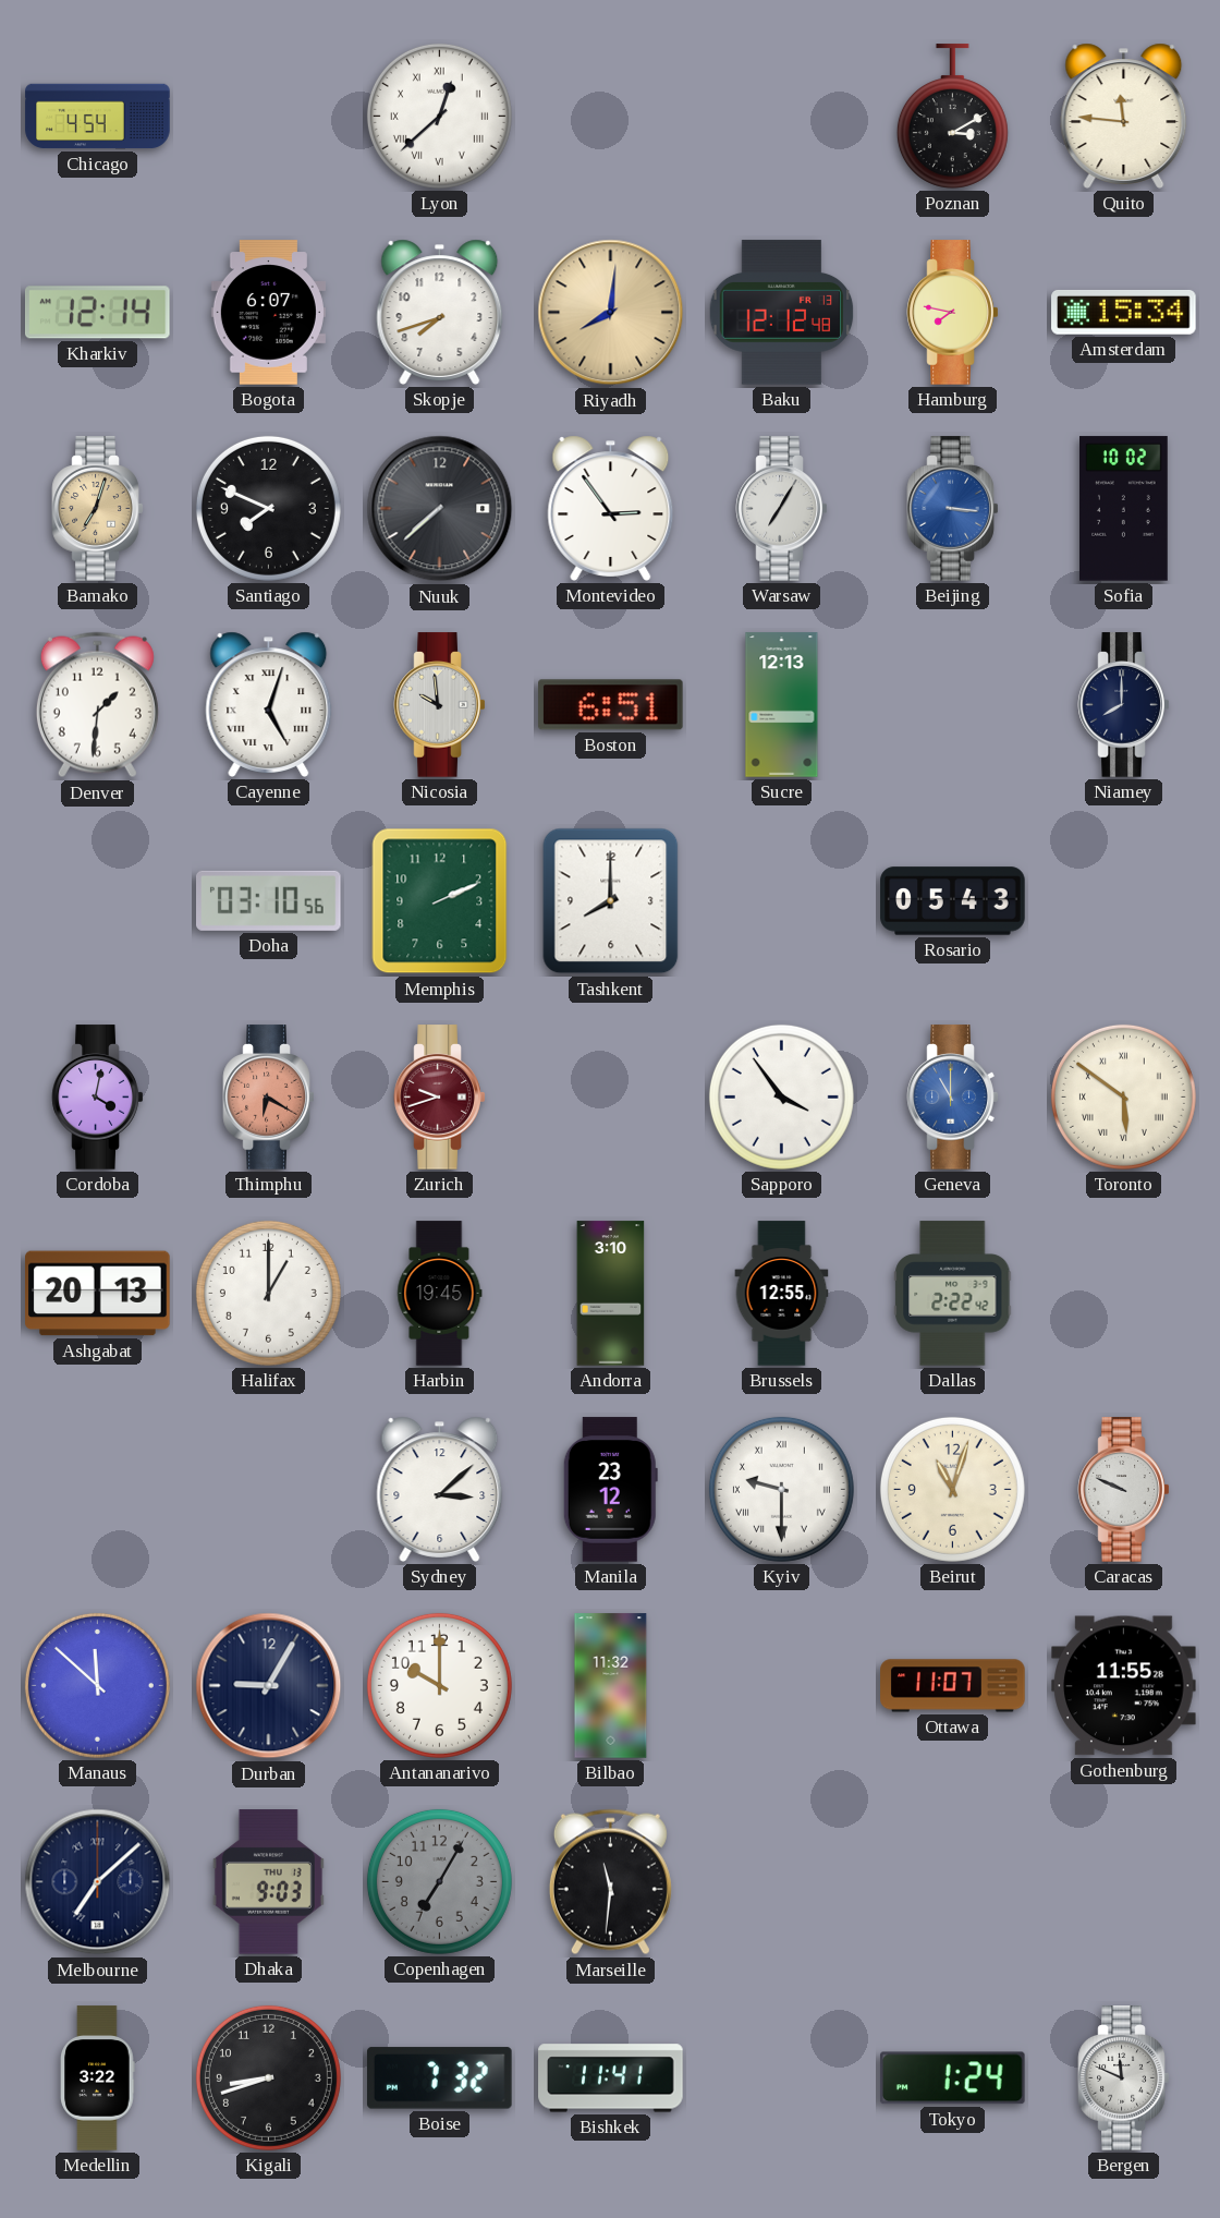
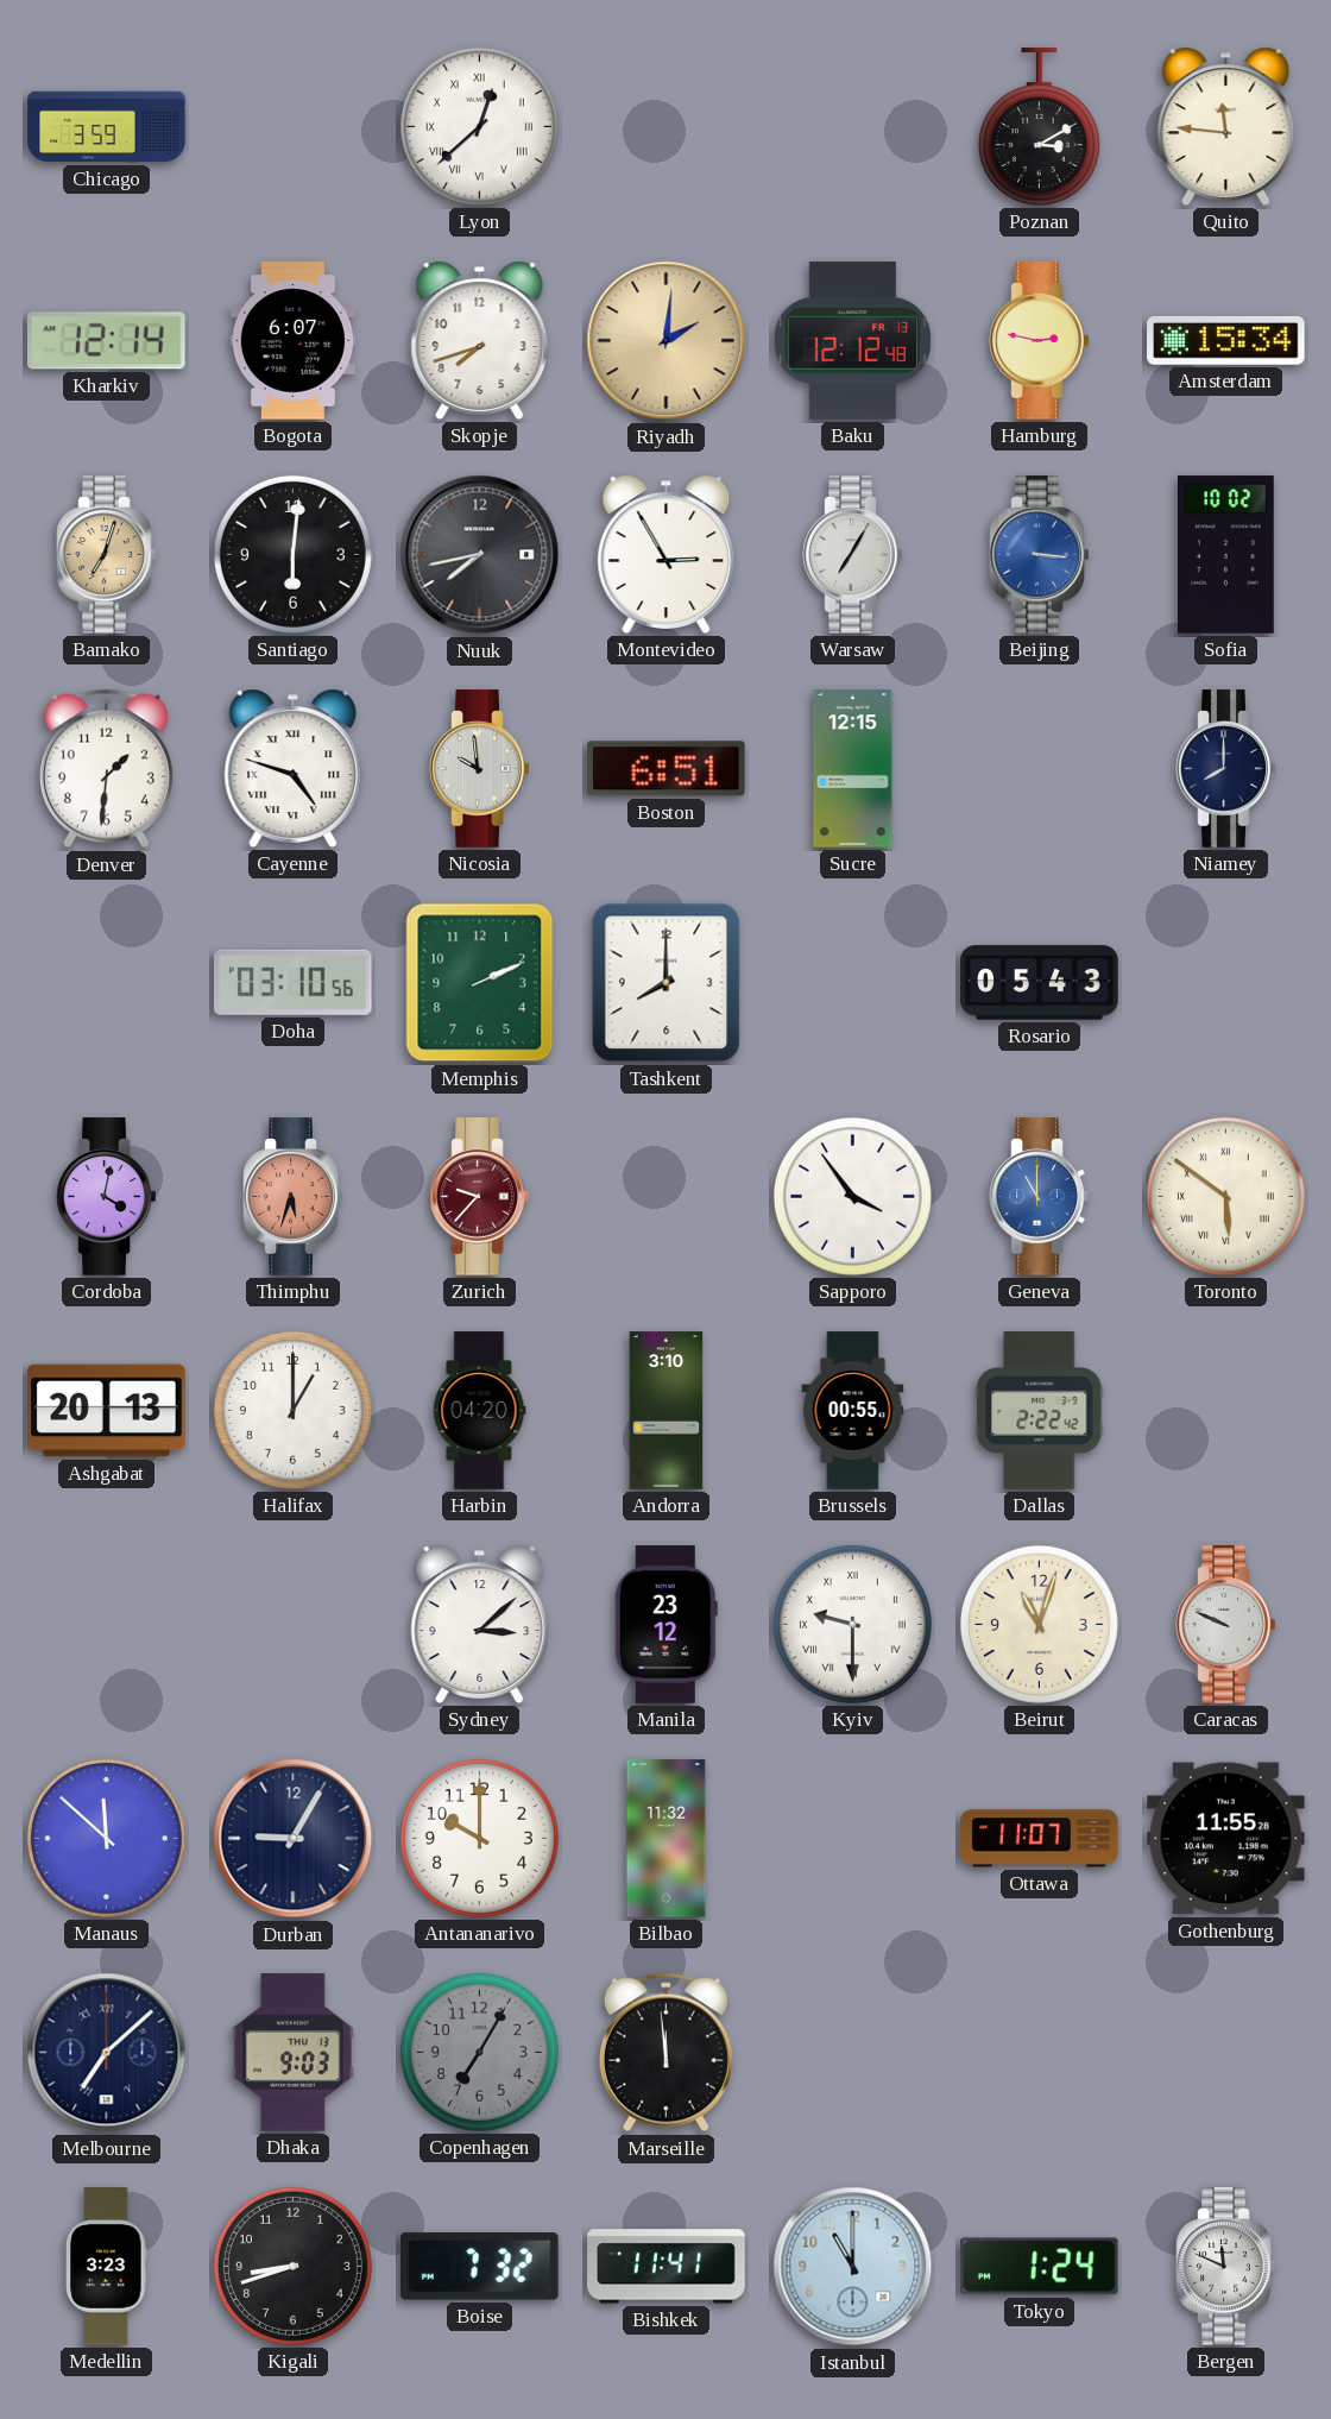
Chicago: 4:54 -> 3:59 (107, 127)
Riyadh: 8:01 -> 2:01 (667, 341)
Hamburg: 7:47 -> 2:47 (1040, 341)
Santiago: 7:49 -> 6:01 (292, 554)
Nuuk: 7:38 -> 7:43 (480, 555)
Montevideo: 2:54 -> 2:55 (667, 554)
Cayenne: 5:03 -> 4:48 (294, 768)
Sucre: 12:13 -> 12:15 (853, 769)
Thimphu: 6:20 -> 5:33 (294, 1197)
Zurich: 9:42 -> 9:37 (480, 1197)
Harbin: 19:45 -> 04:20 (480, 1411)
Brussels: 12:55 -> 00:55 (853, 1411)
Marseille: 11:31 -> 11:59 (666, 2053)
Medellin: 3:22 -> 3:23 (107, 2267)
Istanbul: none -> 11:00 (853, 2267)
